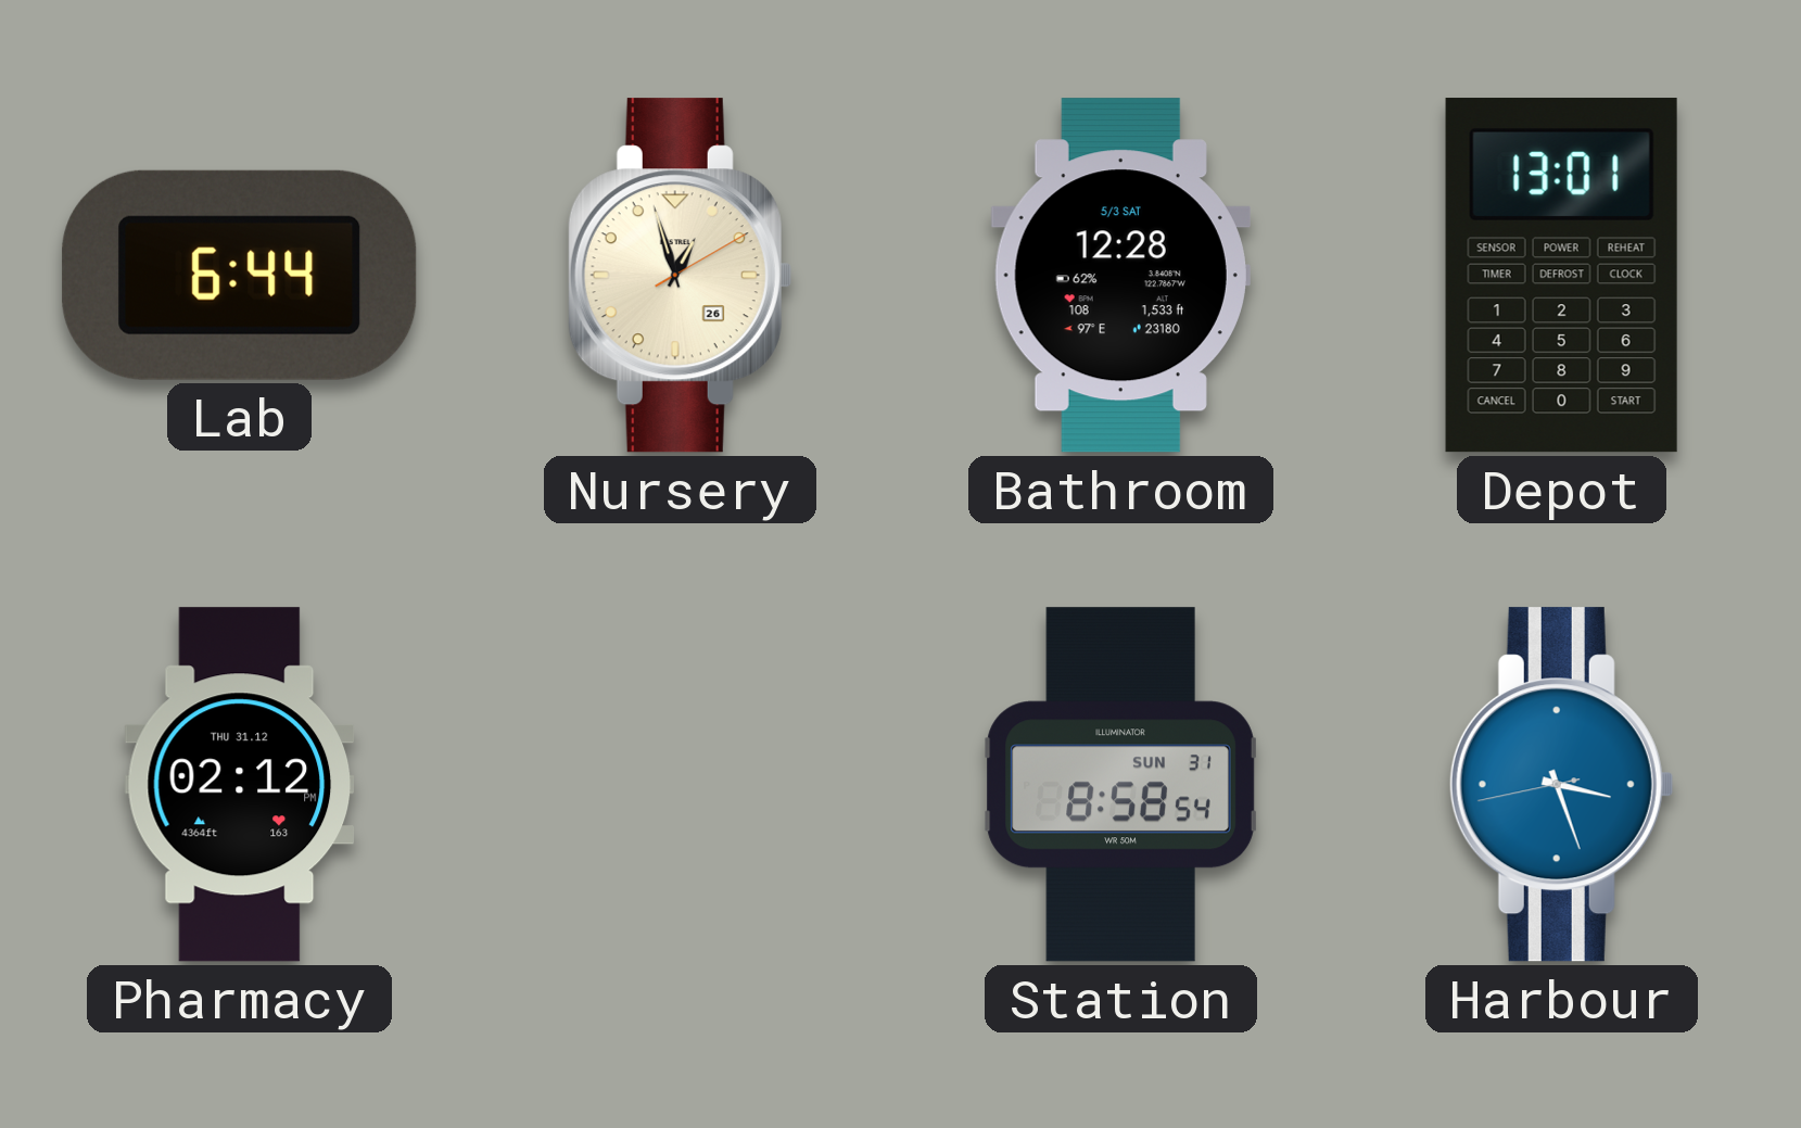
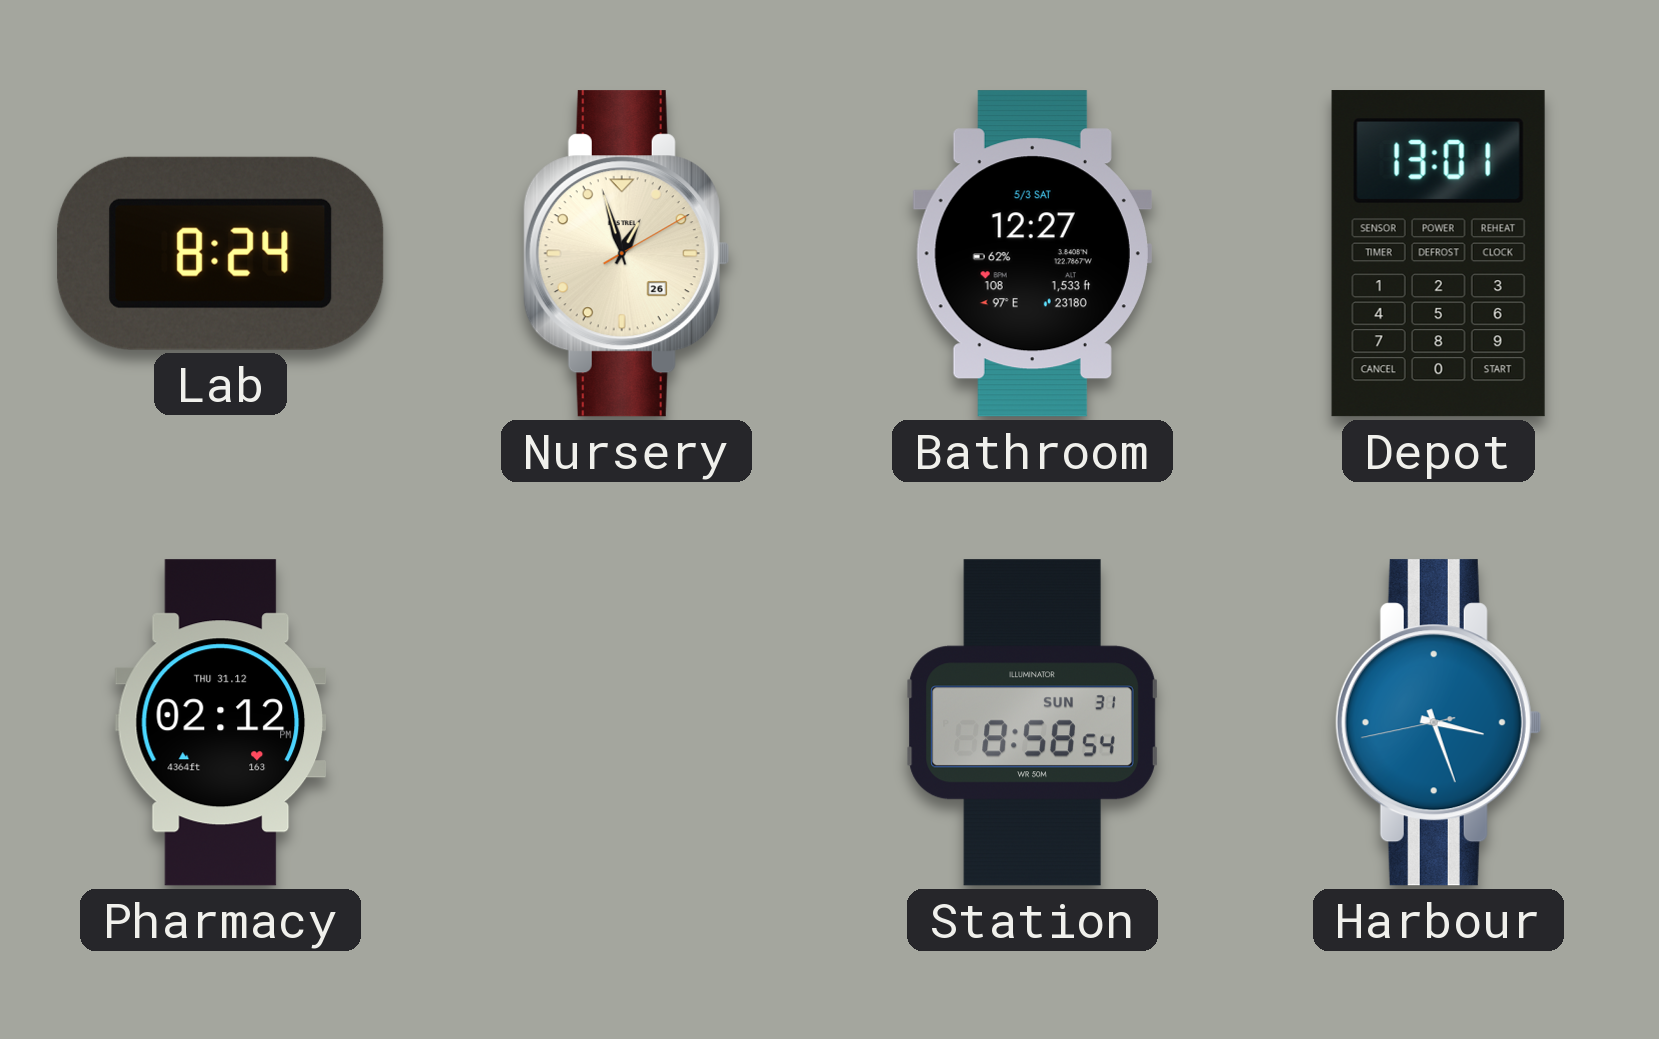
Lab: 6:44 -> 8:24 (221, 253)
Bathroom: 12:28 -> 12:27 (1032, 254)
